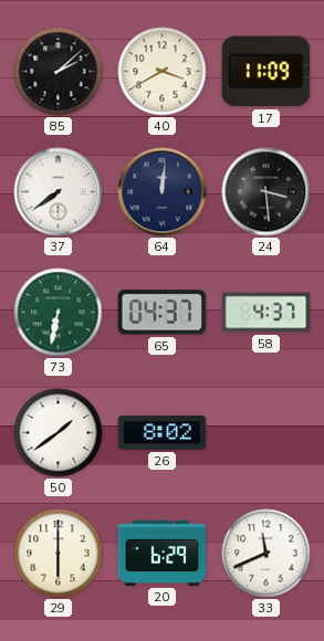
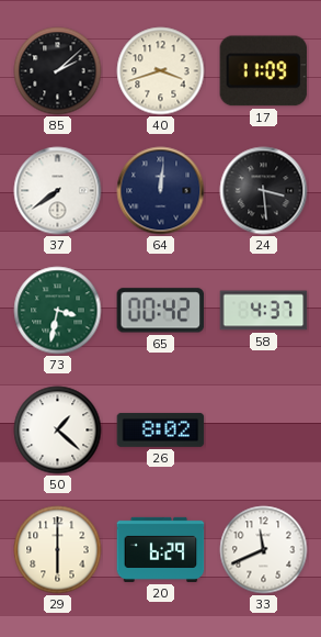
40: 3:40 -> 3:42 (161, 71)
73: 6:32 -> 3:32 (58, 311)
65: 04:37 -> 00:42 (161, 311)
50: 1:39 -> 1:22 (58, 431)
